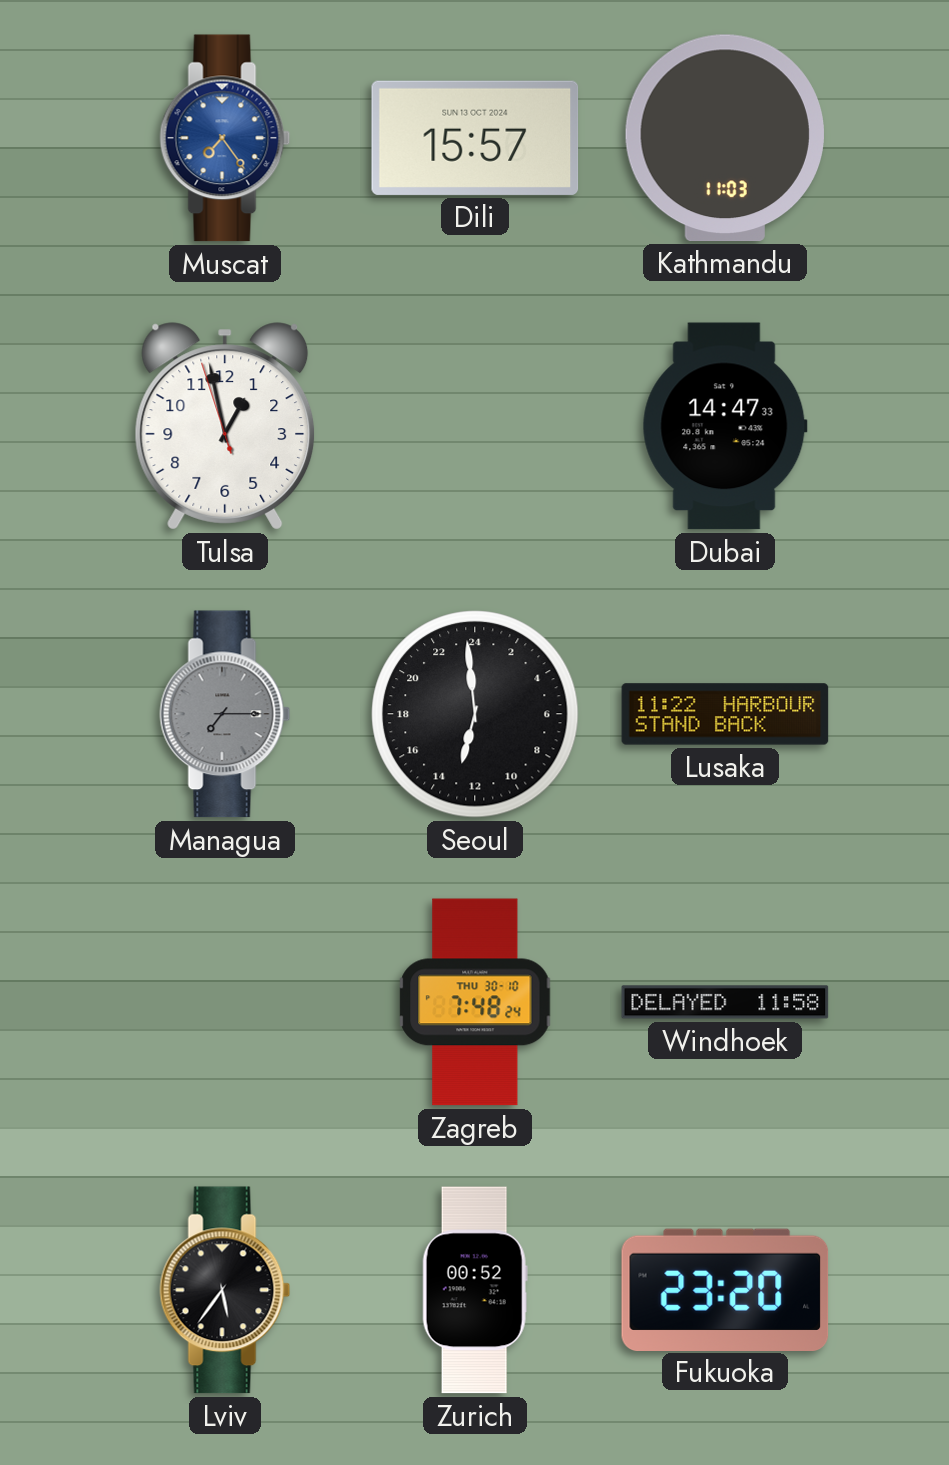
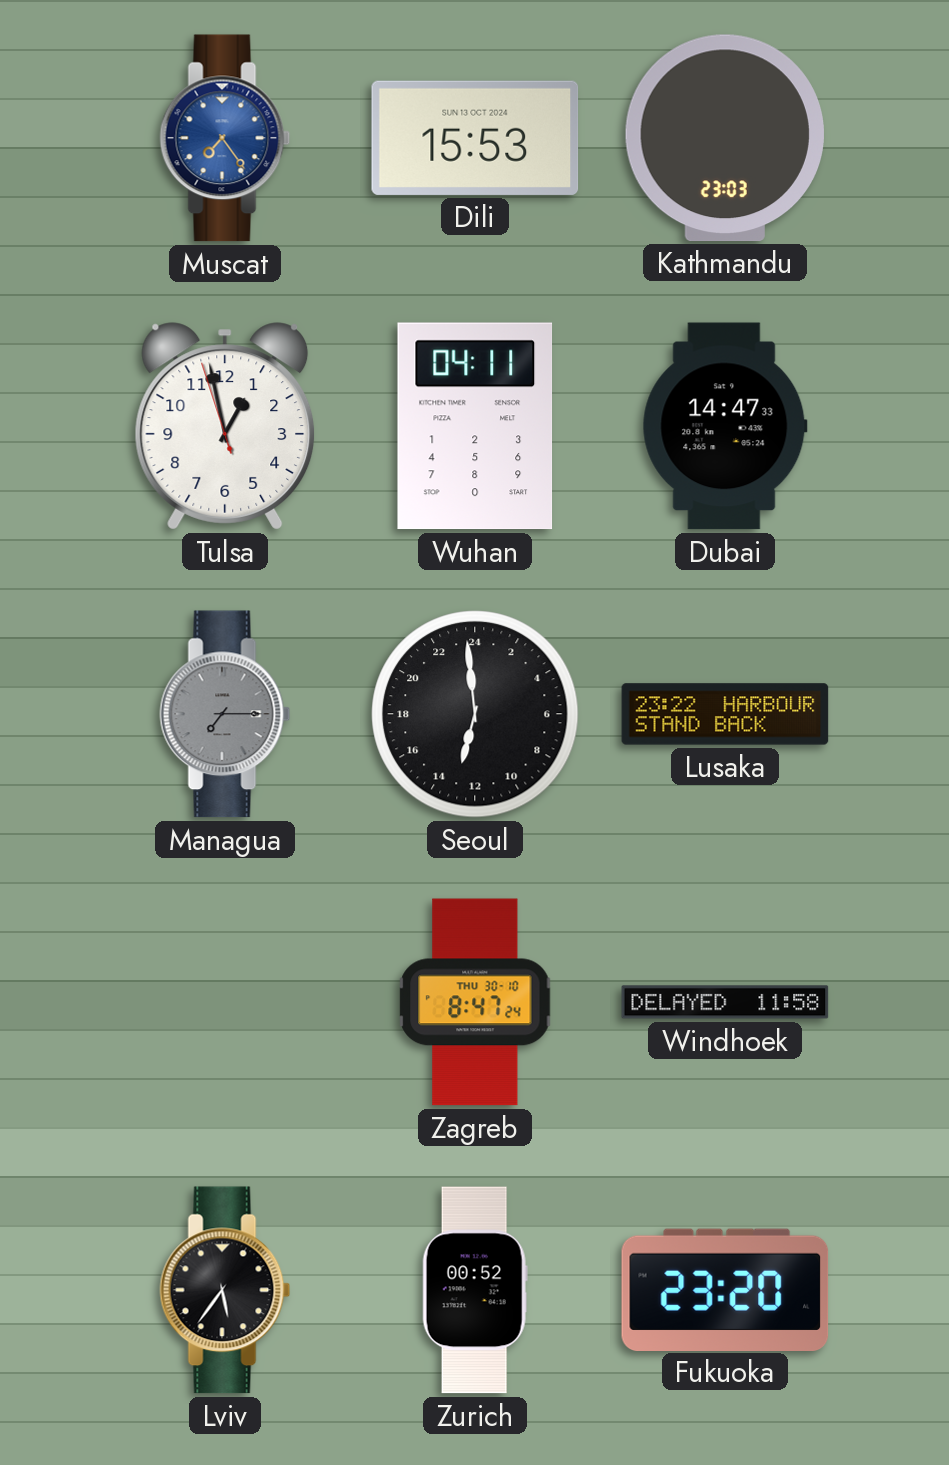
Dili: 15:57 -> 15:53 (475, 138)
Kathmandu: 11:03 -> 23:03 (725, 138)
Wuhan: none -> 04:11 (475, 426)
Lusaka: 11:22 -> 23:22 (725, 714)
Zagreb: 7:48 -> 8:47 (475, 1002)
